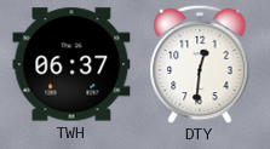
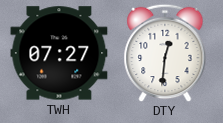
TWH: 06:37 -> 07:27 (59, 53)
